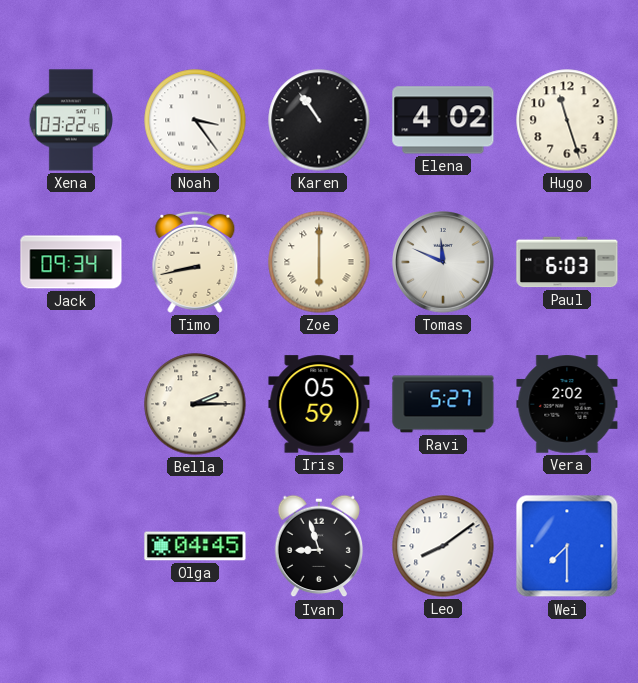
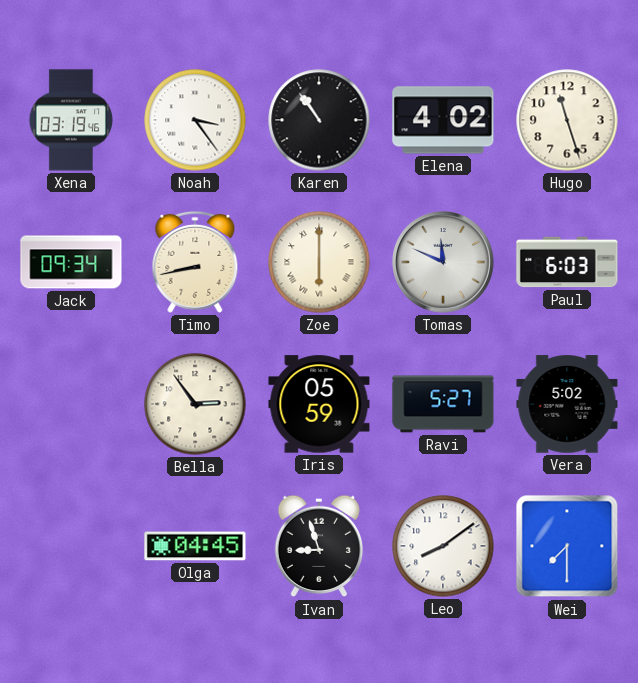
Xena: 03:22 -> 03:19 (70, 120)
Bella: 2:15 -> 2:54 (195, 404)
Vera: 2:02 -> 5:02 (567, 404)
